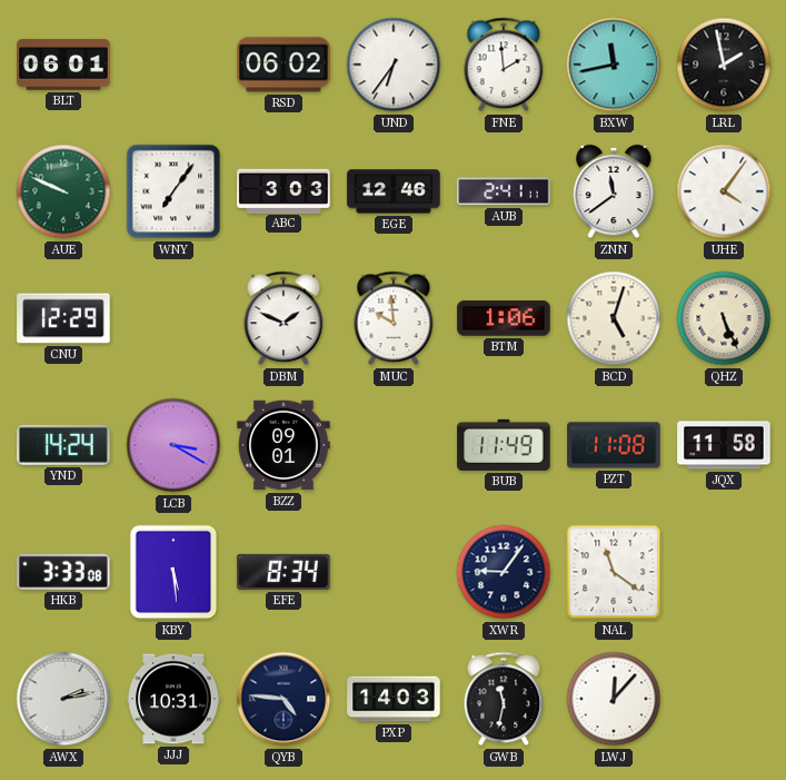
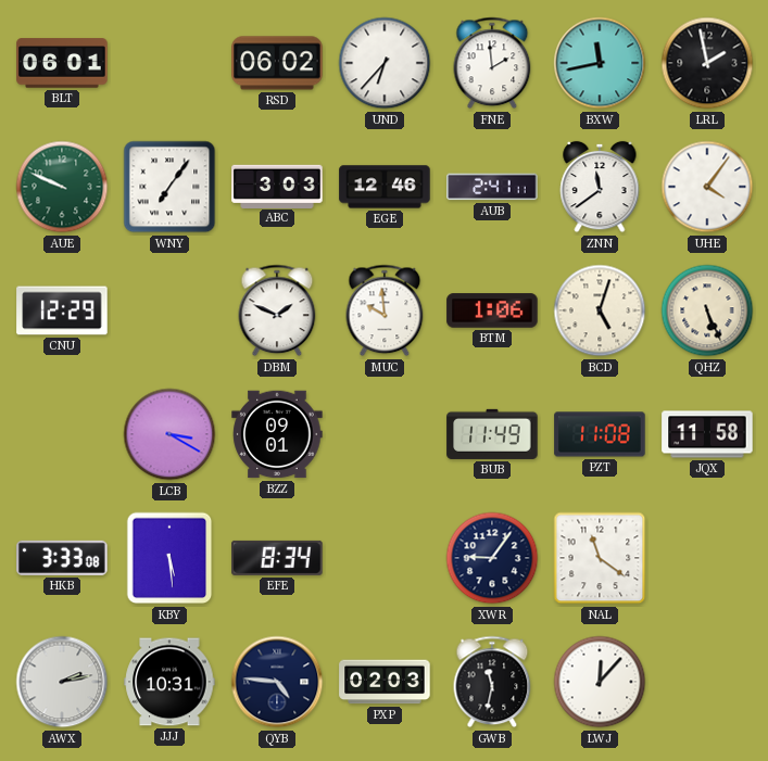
UND: 6:36 -> 6:37 (385, 63)
YND: 14:24 -> none (63, 445)
PXP: 14:03 -> 02:03 (385, 682)
